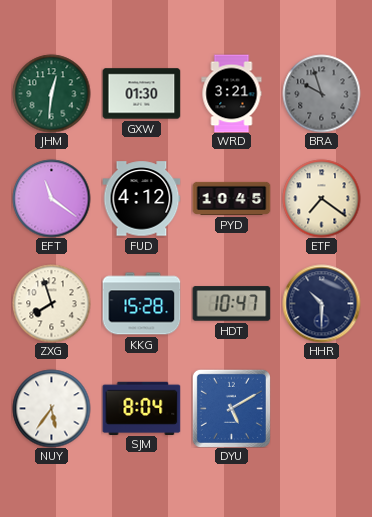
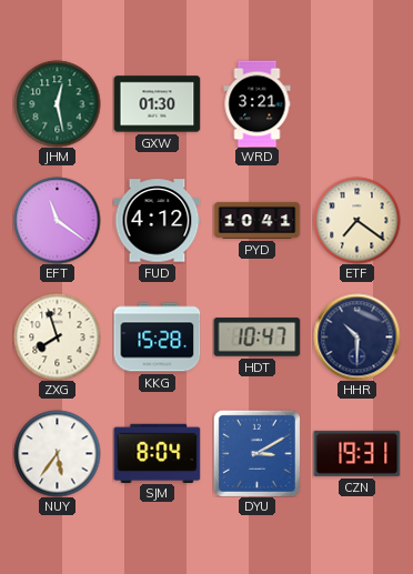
JHM: 12:31 -> 12:28 (57, 103)
BRA: 9:57 -> none (321, 93)
PYD: 10:45 -> 10:41 (256, 220)
DYU: 5:10 -> 3:10 (256, 453)
CZN: none -> 19:31 (356, 453)
